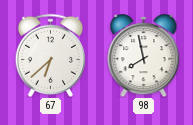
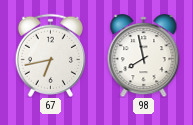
67: 6:38 -> 6:43 (50, 55)
